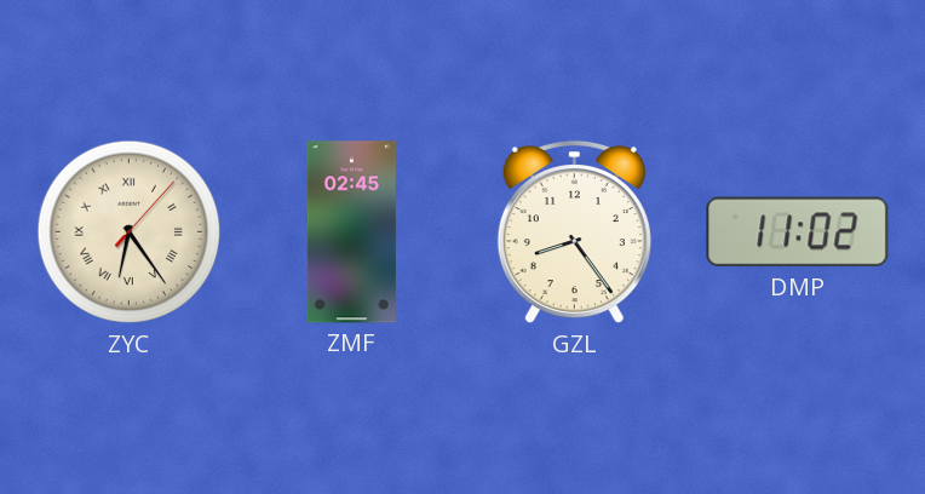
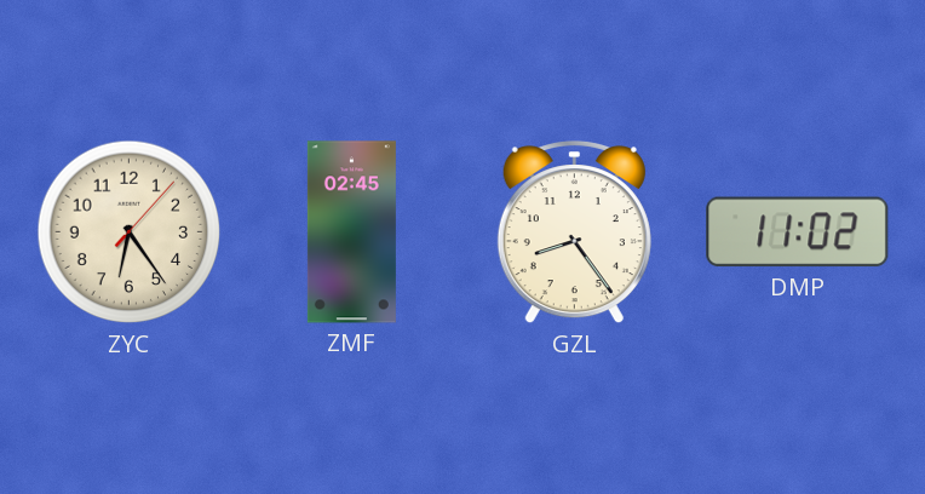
ZYC numerals: Roman -> Arabic (130, 232)
